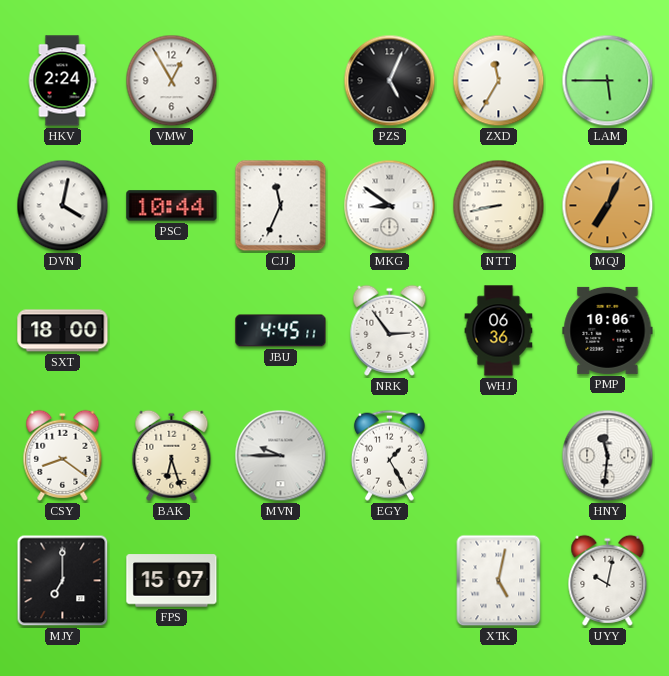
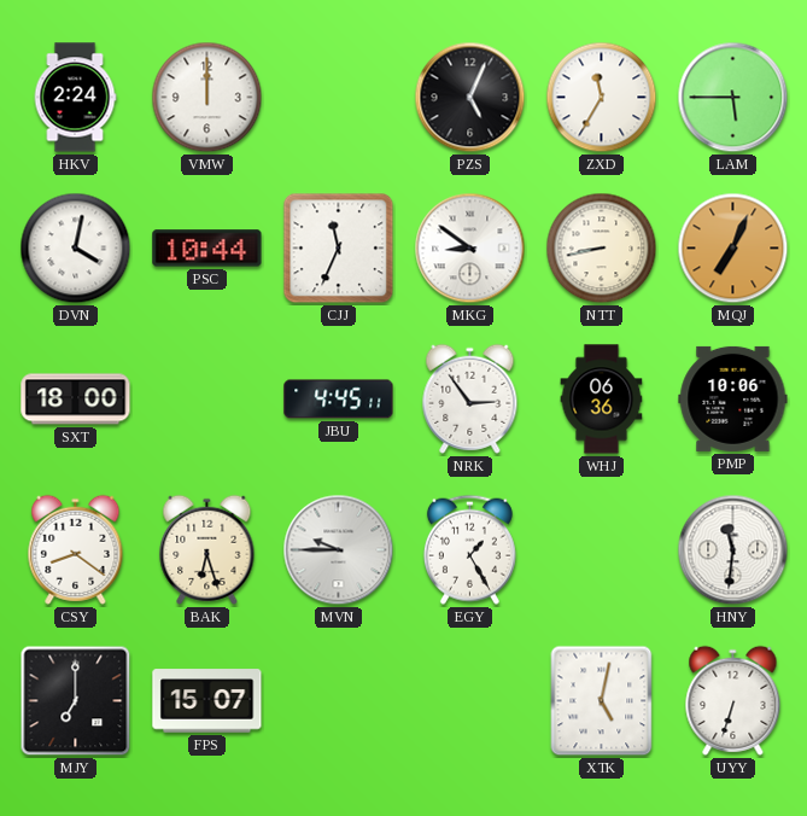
VMW: 12:55 -> 12:00 (207, 98)
UYY: 10:02 -> 6:33 (733, 700)
